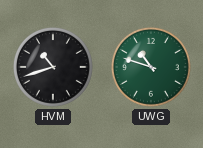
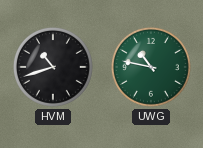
UWG: 10:48 -> 10:47 (151, 67)
